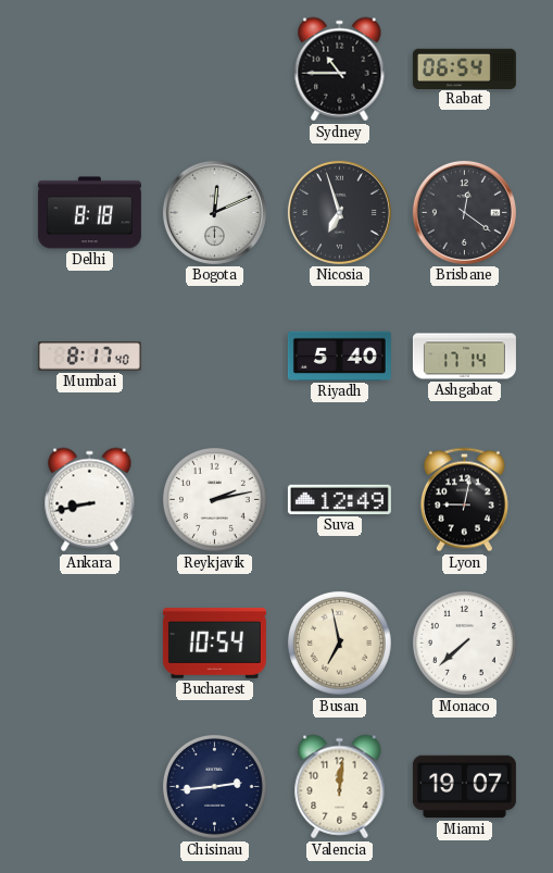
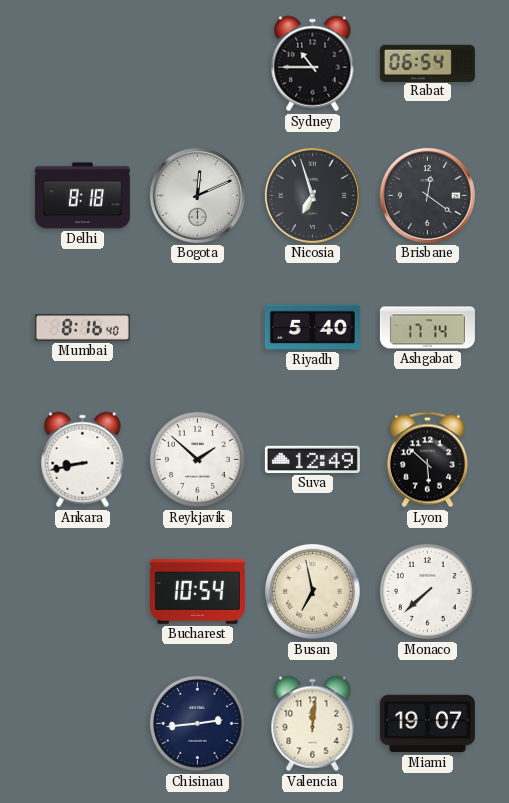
Mumbai: 8:17 -> 8:16 (82, 328)
Reykjavik: 2:13 -> 1:52 (197, 459)
Lyon: 9:02 -> 5:52 (427, 460)
